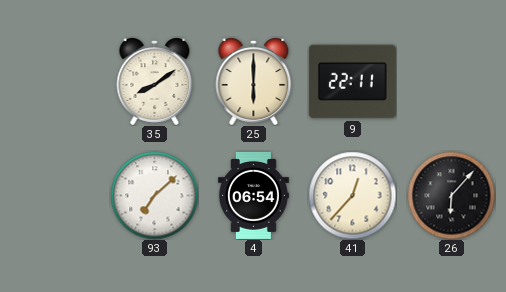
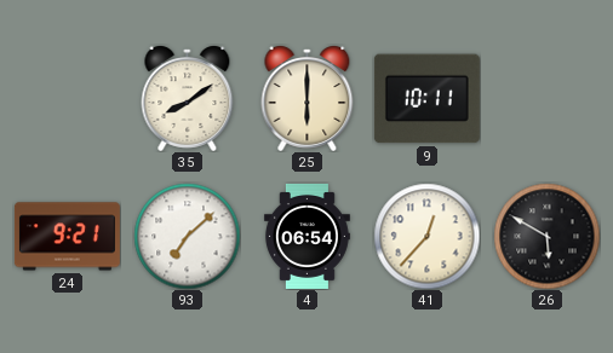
9: 22:11 -> 10:11 (426, 99)
24: none -> 9:21 (67, 237)
26: 6:07 -> 5:50 (546, 236)
